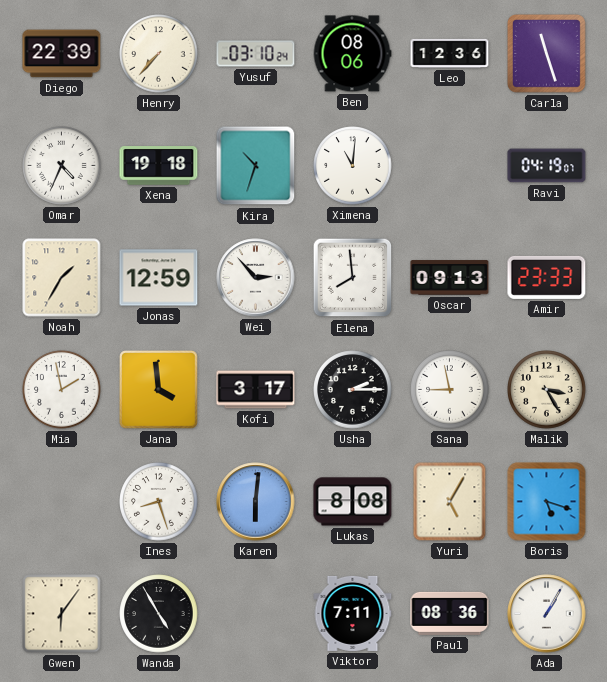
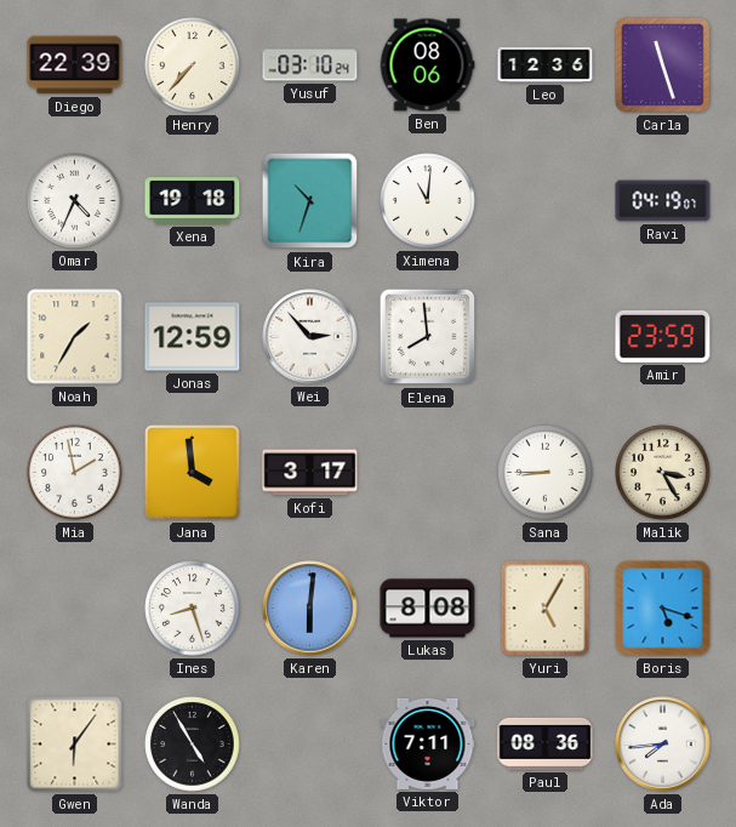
Oscar: 09:13 -> none (450, 278)
Amir: 23:33 -> 23:59 (663, 336)
Usha: 2:15 -> none (353, 390)
Sana: 8:58 -> 8:45 (546, 473)
Ada: 1:05 -> 7:44 (663, 745)
